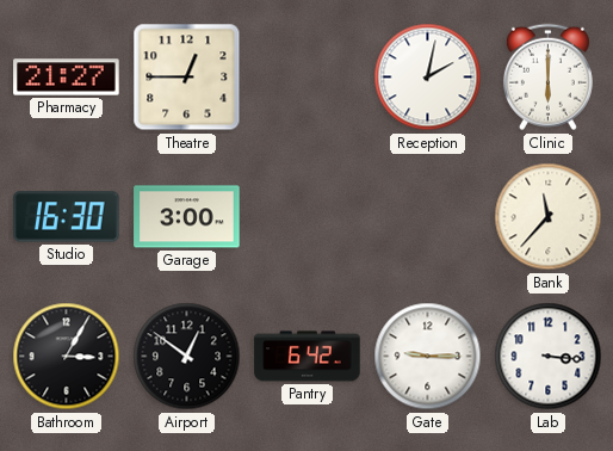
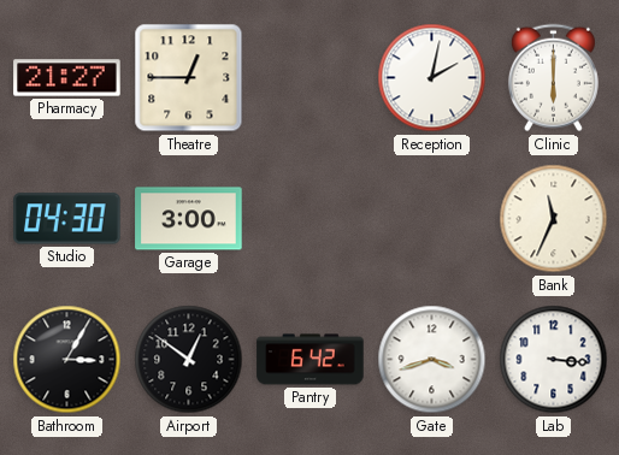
Studio: 16:30 -> 04:30 (67, 219)
Bank: 11:37 -> 11:34 (554, 219)
Gate: 9:15 -> 3:42 (432, 360)
